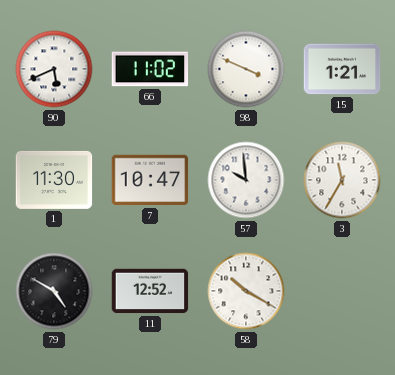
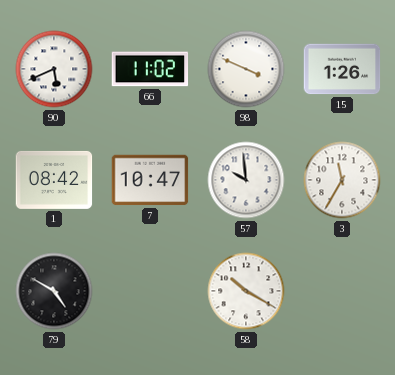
15: 1:21 -> 1:26 (342, 69)
1: 11:30 -> 08:42 (54, 180)
11: 12:52 -> none (150, 291)
